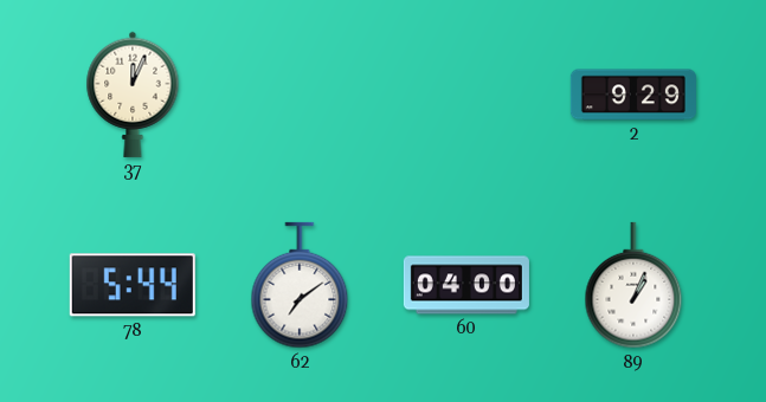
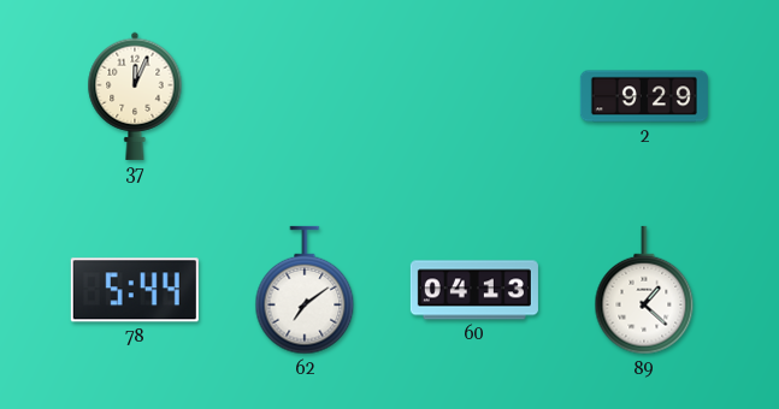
60: 04:00 -> 04:13 (474, 290)
89: 1:04 -> 1:22 (644, 290)
